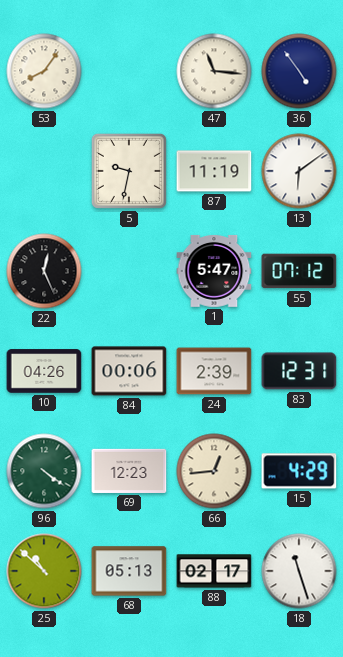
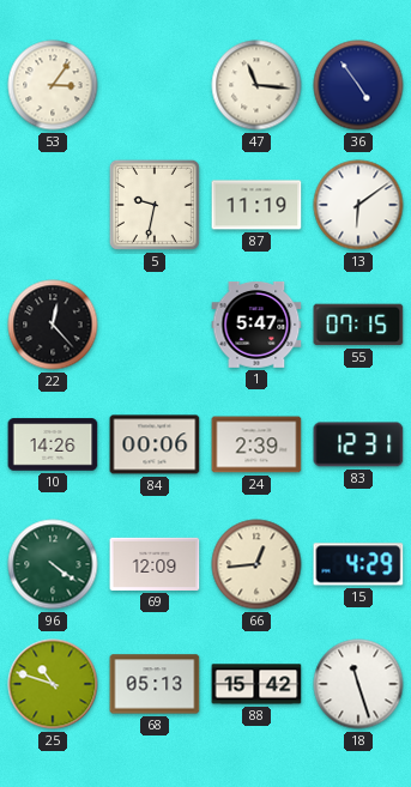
53: 8:06 -> 3:06 (53, 85)
22: 12:26 -> 12:23 (53, 325)
55: 07:12 -> 07:15 (358, 325)
10: 04:26 -> 14:26 (53, 444)
69: 12:23 -> 12:09 (155, 564)
25: 10:52 -> 10:48 (53, 684)
88: 02:17 -> 15:42 (256, 684)
